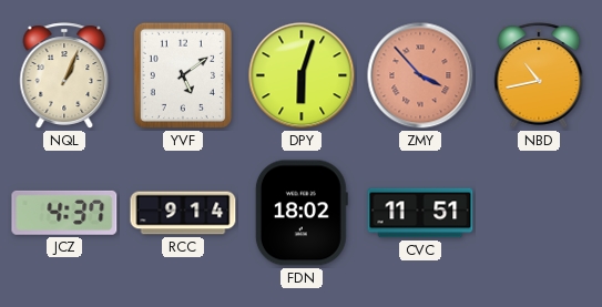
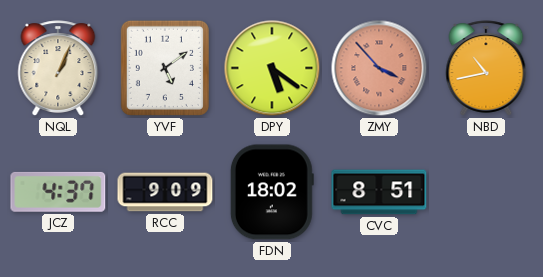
DPY: 6:03 -> 5:21 (272, 68)
RCC: 9:14 -> 9:09 (165, 192)
CVC: 11:51 -> 8:51 (379, 192)
